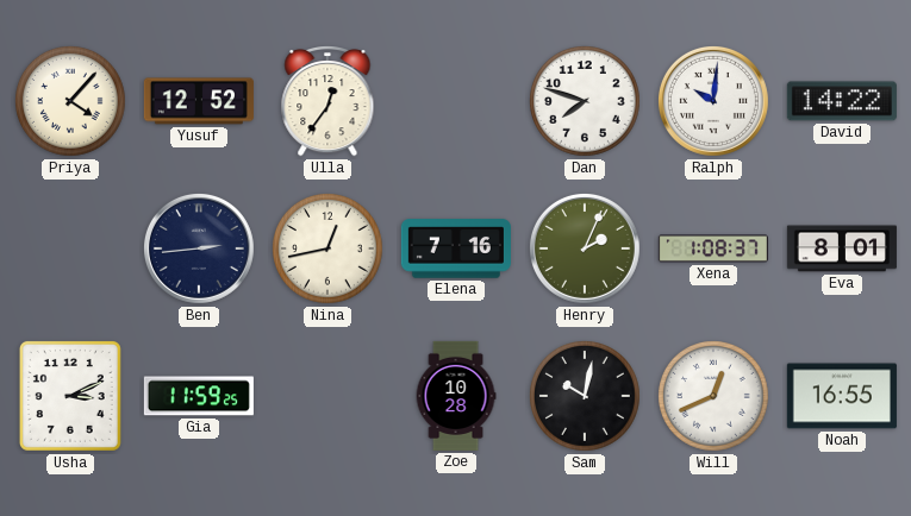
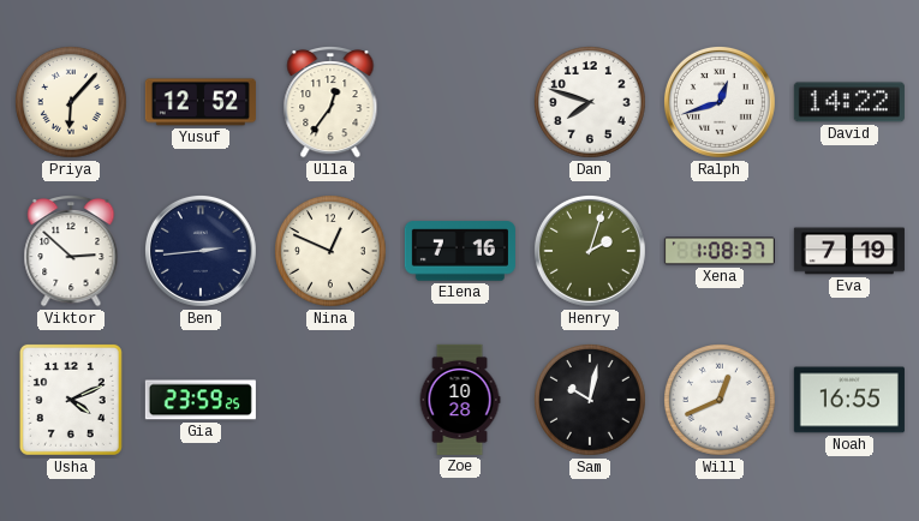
Priya: 4:07 -> 6:07 (72, 103)
Ralph: 10:01 -> 12:42 (720, 102)
Viktor: none -> 2:52 (71, 251)
Nina: 12:43 -> 12:49 (332, 252)
Henry: 2:04 -> 2:03 (590, 251)
Eva: 8:01 -> 7:19 (849, 251)
Usha: 3:11 -> 4:11 (71, 400)
Gia: 11:59 -> 23:59 (201, 400)
